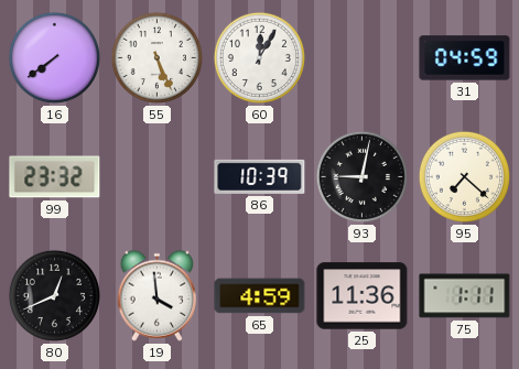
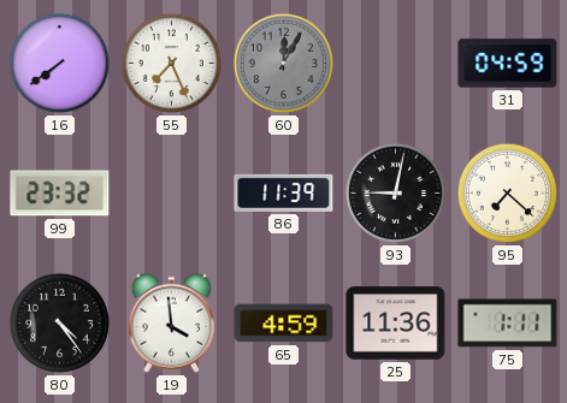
55: 5:26 -> 7:26 (171, 63)
60 dial: white -> grey (283, 63)
86: 10:39 -> 11:39 (284, 192)
80: 12:41 -> 4:24 (59, 322)
